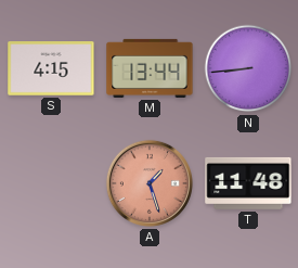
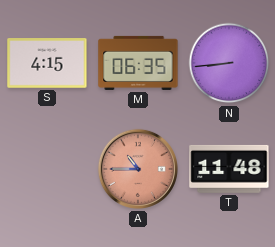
M: 13:44 -> 06:35 (138, 63)
A: 1:27 -> 10:45 (138, 169)
